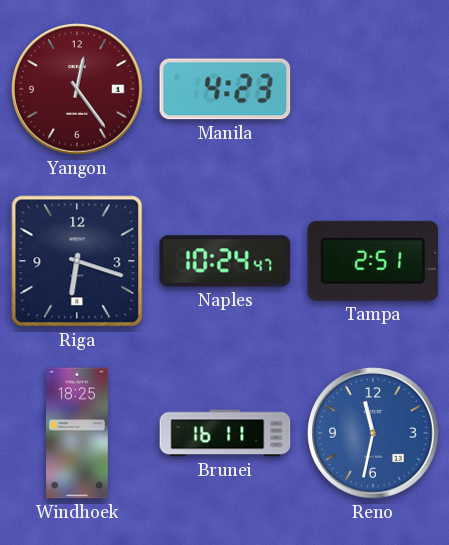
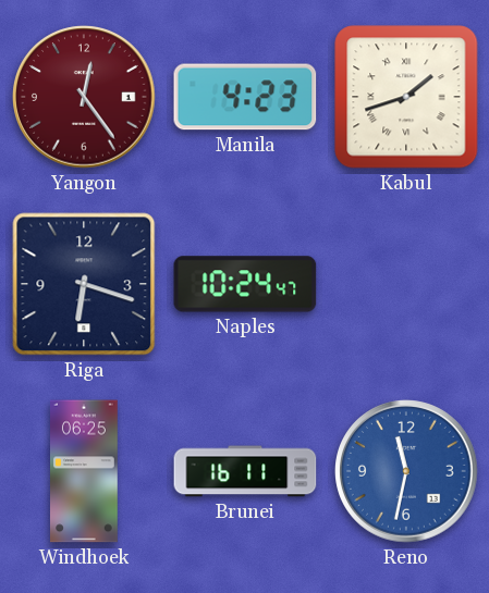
Kabul: none -> 1:42 (406, 97)
Tampa: 2:51 -> none (373, 261)
Windhoek: 18:25 -> 06:25 (85, 471)
